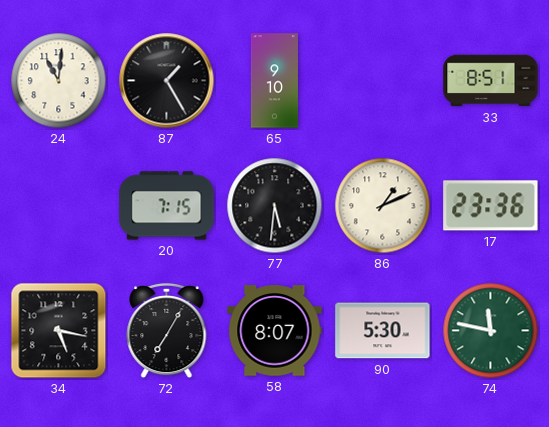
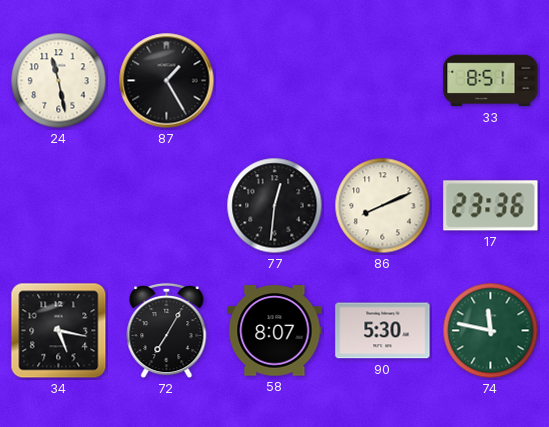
24: 11:01 -> 11:28 (59, 81)
65: 9:10 -> none (274, 81)
20: 7:15 -> none (167, 206)
77: 5:31 -> 12:31 (275, 206)
86: 1:11 -> 8:11 (383, 206)
